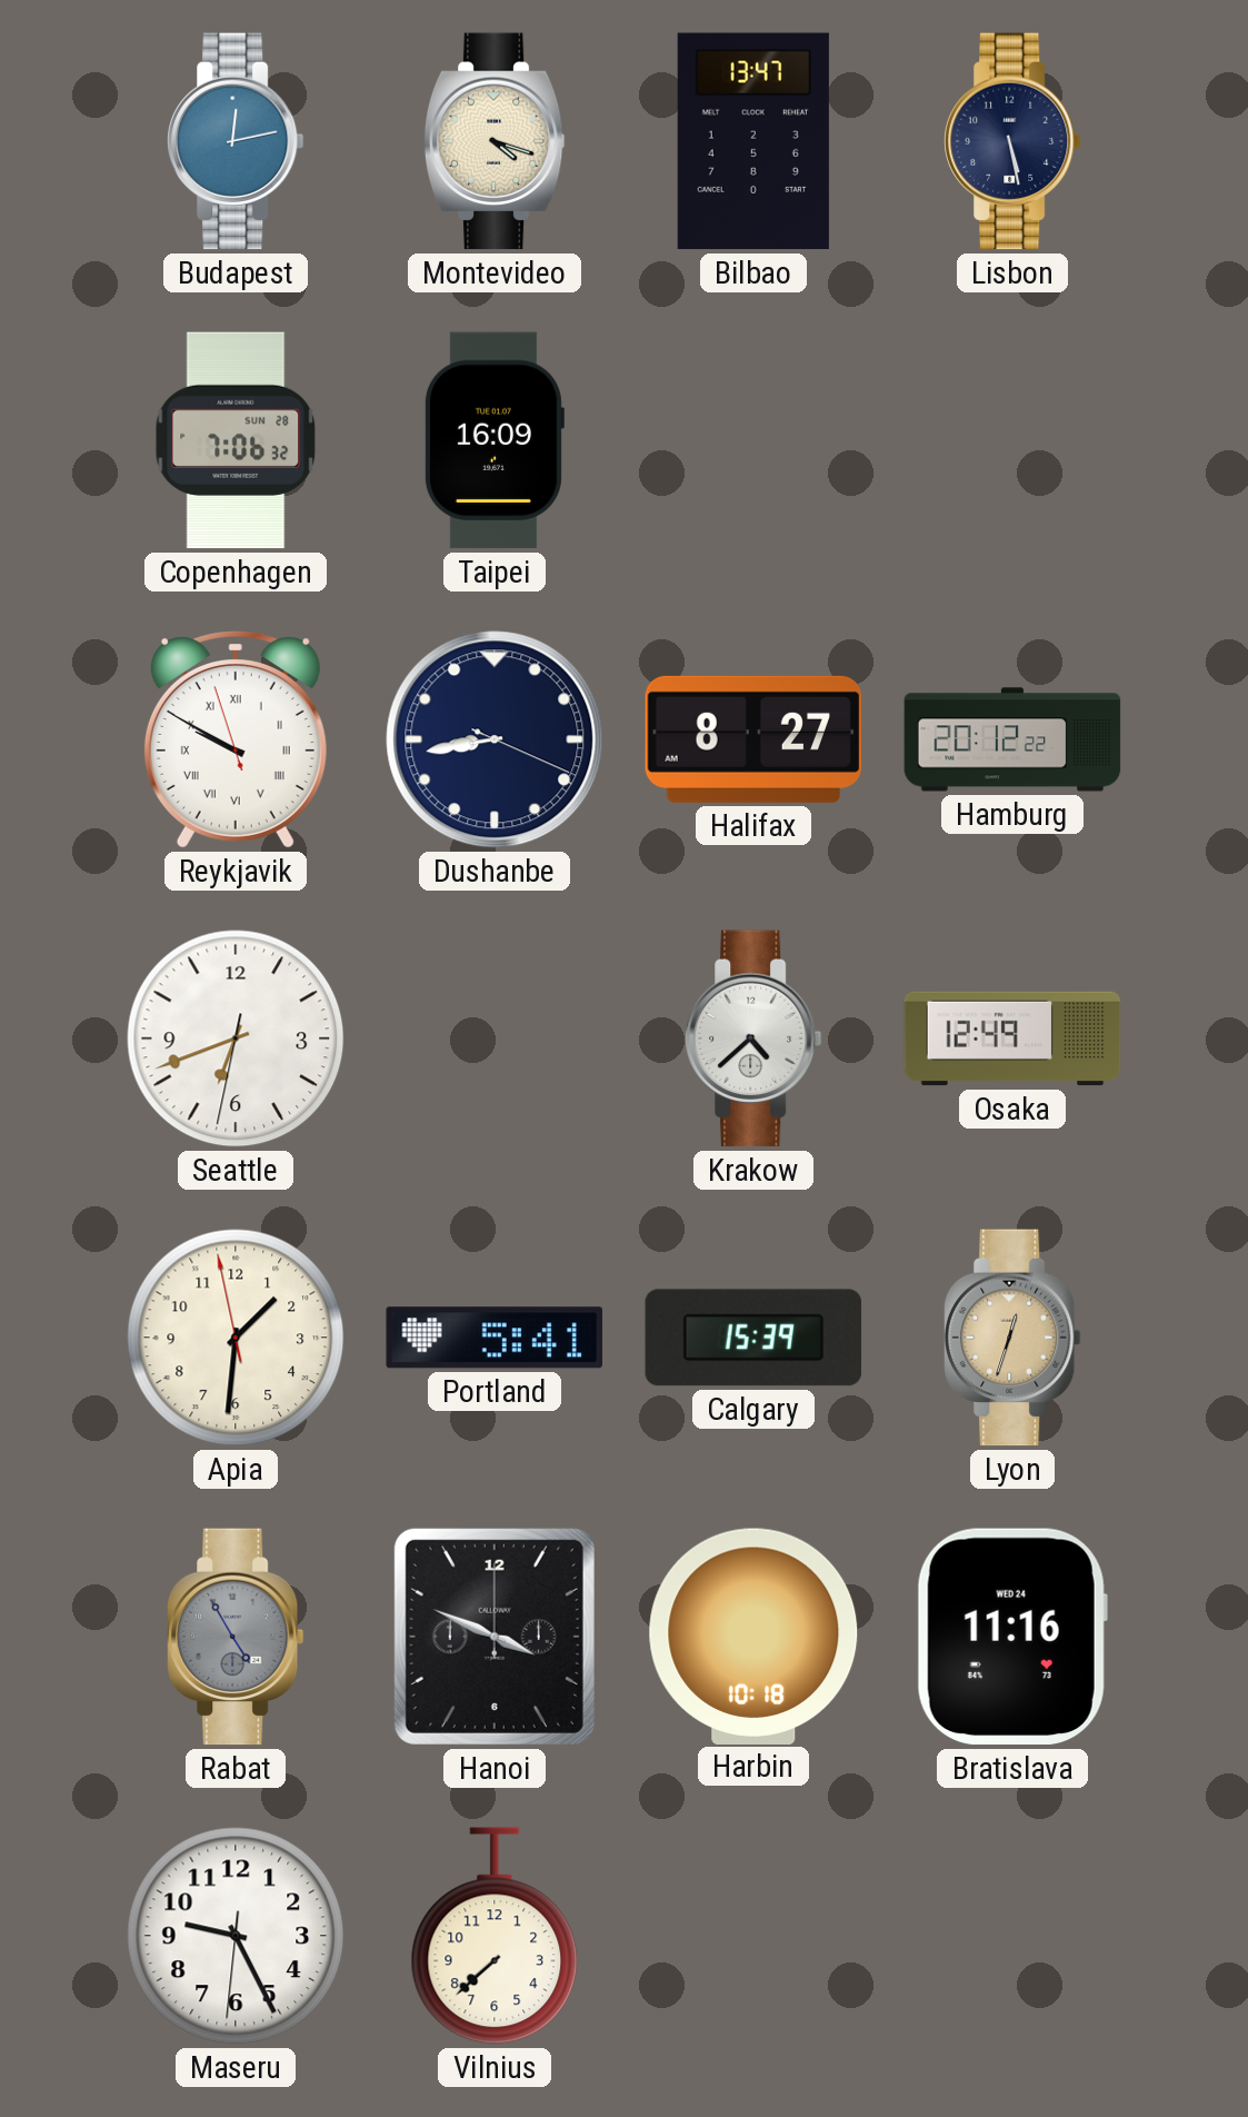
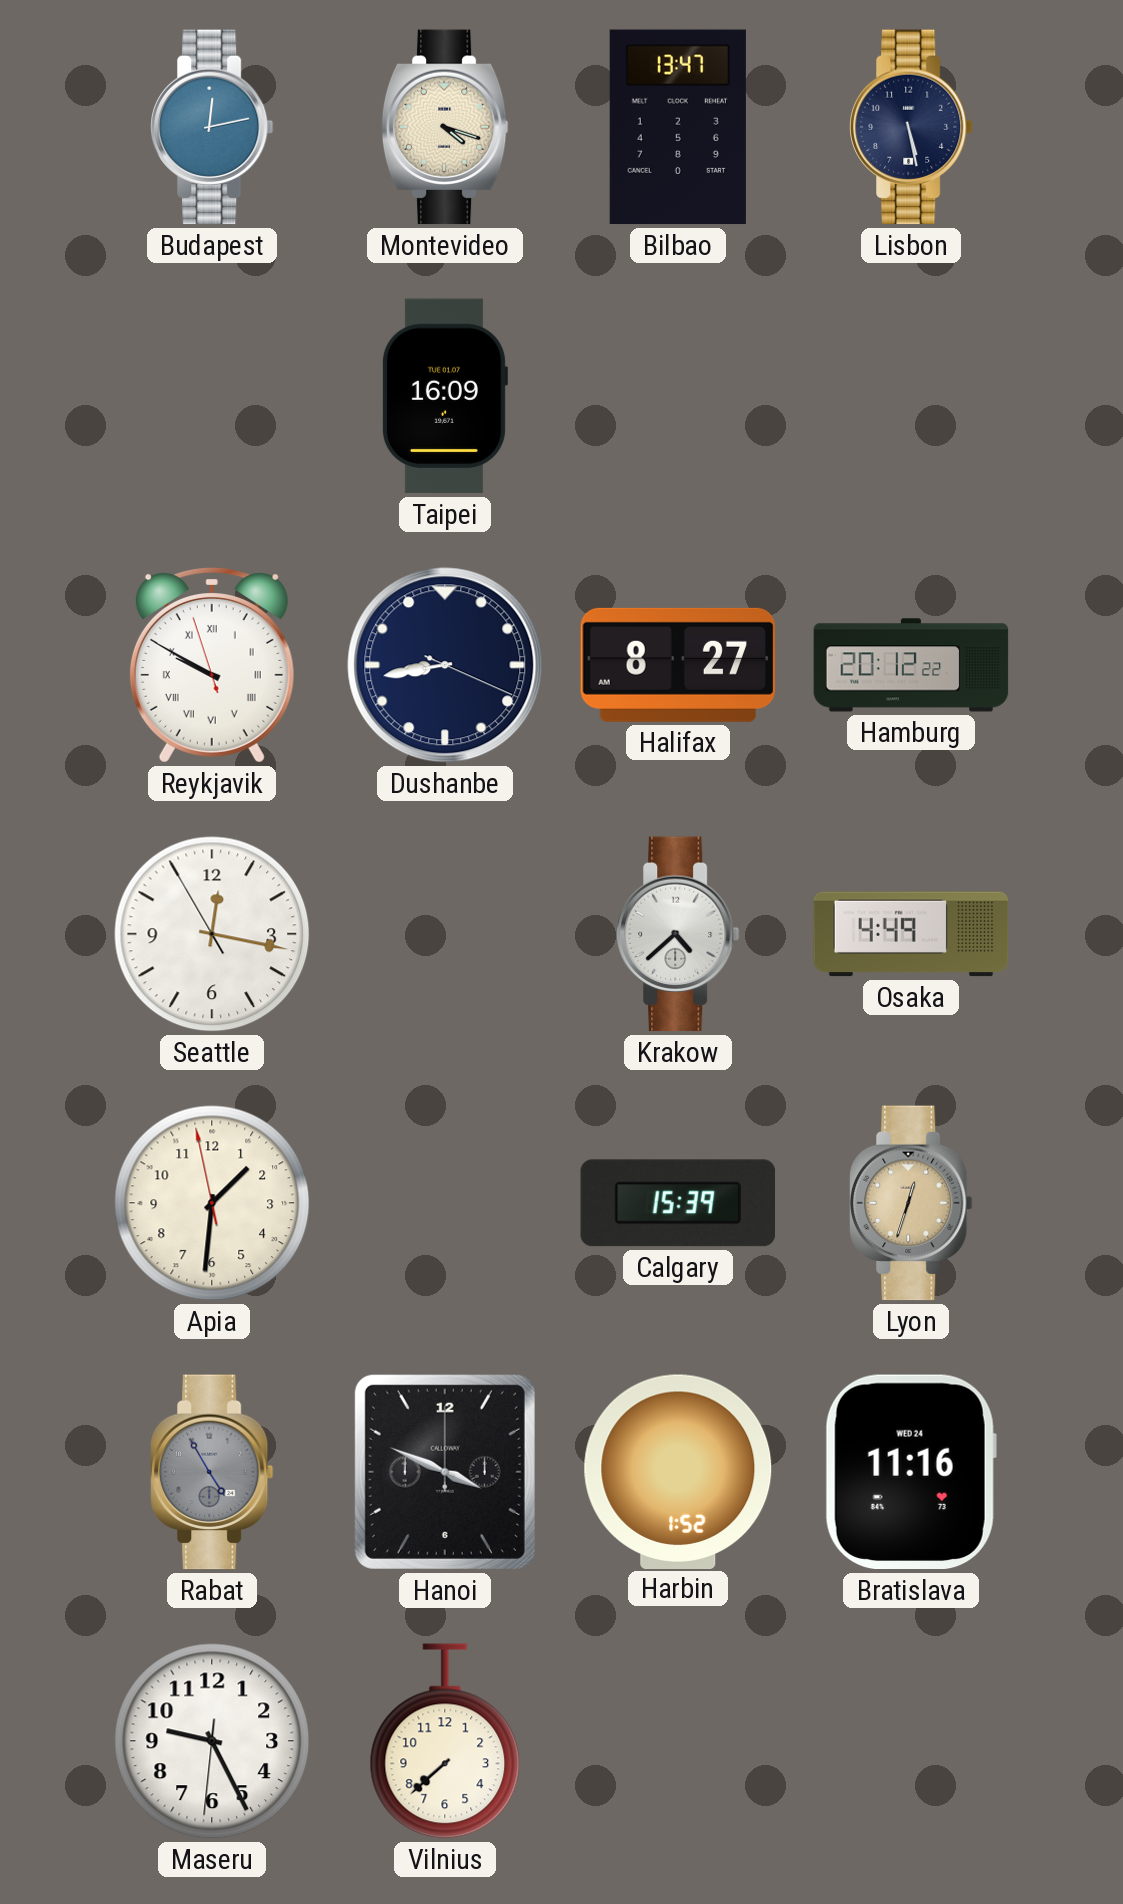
Copenhagen: 7:06 -> none (236, 440)
Seattle: 6:41 -> 12:16 (212, 934)
Osaka: 12:49 -> 4:49 (911, 934)
Portland: 5:41 -> none (493, 1338)
Harbin: 10:18 -> 1:52 (678, 1471)
